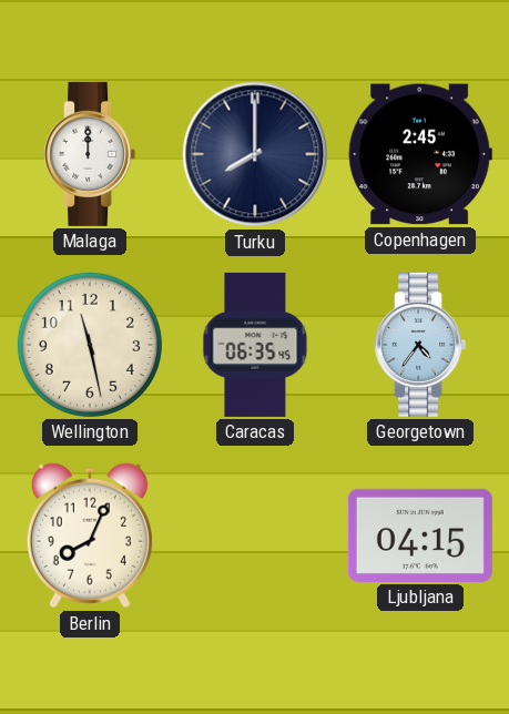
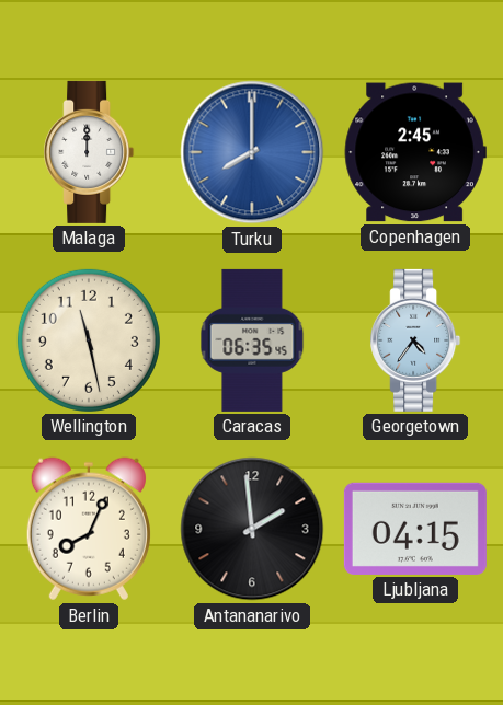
Turku dial: navy -> blue (252, 152)
Antananarivo: none -> 1:59 (252, 529)
